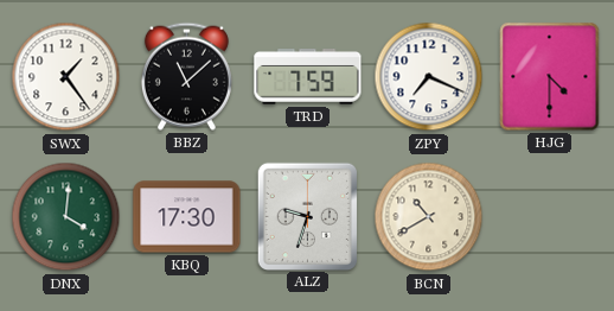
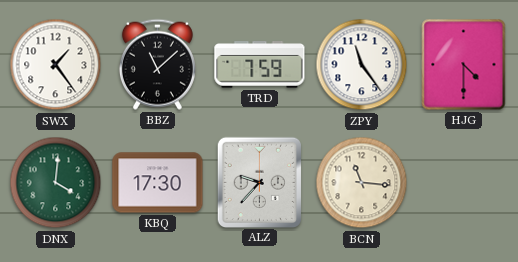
ZPY: 7:19 -> 11:24 (362, 65)
ALZ: 9:33 -> 9:37 (259, 182)
BCN: 10:40 -> 11:16 (362, 183)
